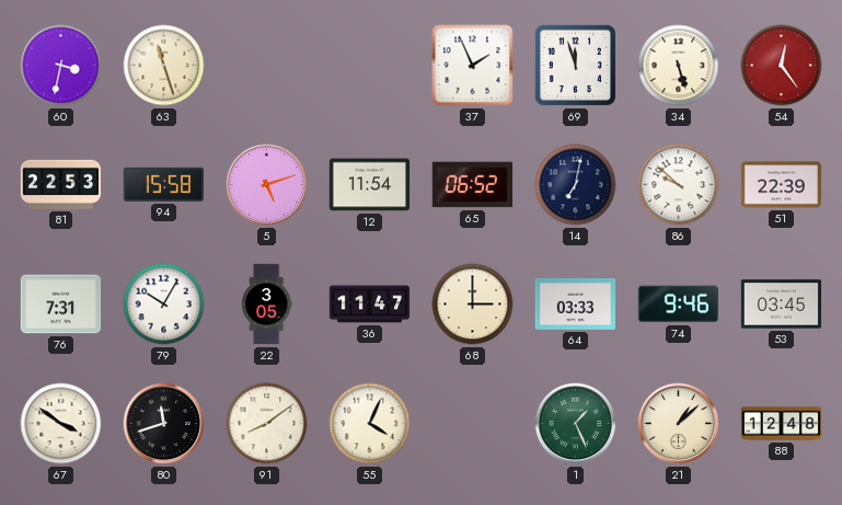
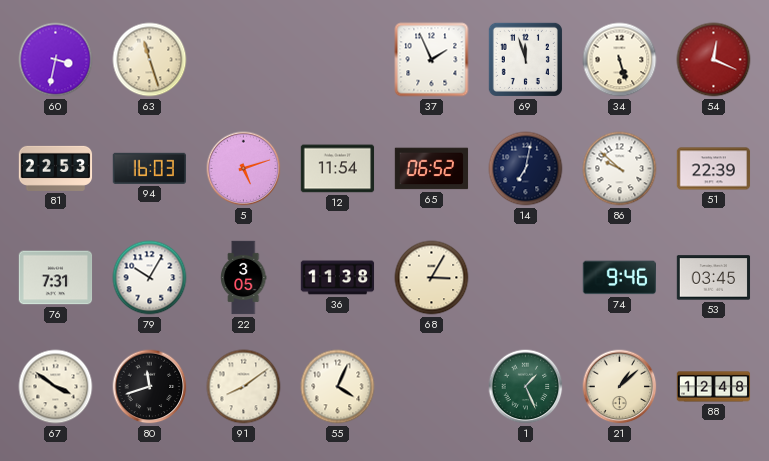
54: 12:24 -> 12:19 (714, 60)
94: 15:58 -> 16:03 (149, 168)
36: 11:47 -> 11:38 (338, 278)
68: 3:00 -> 3:05 (432, 278)
64: 03:33 -> none (576, 305)
